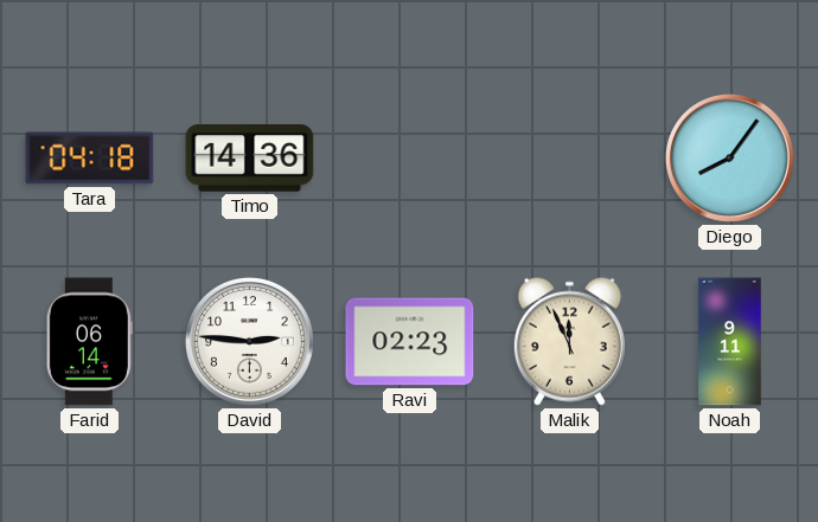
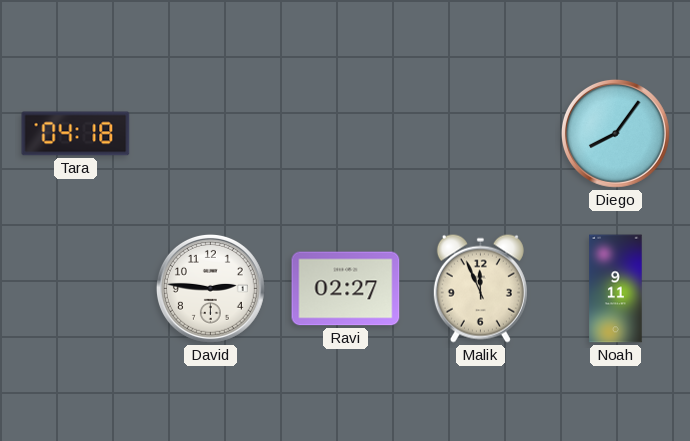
Timo: 14:36 -> none (250, 159)
Farid: 06:14 -> none (89, 342)
Ravi: 02:23 -> 02:27 (346, 289)
